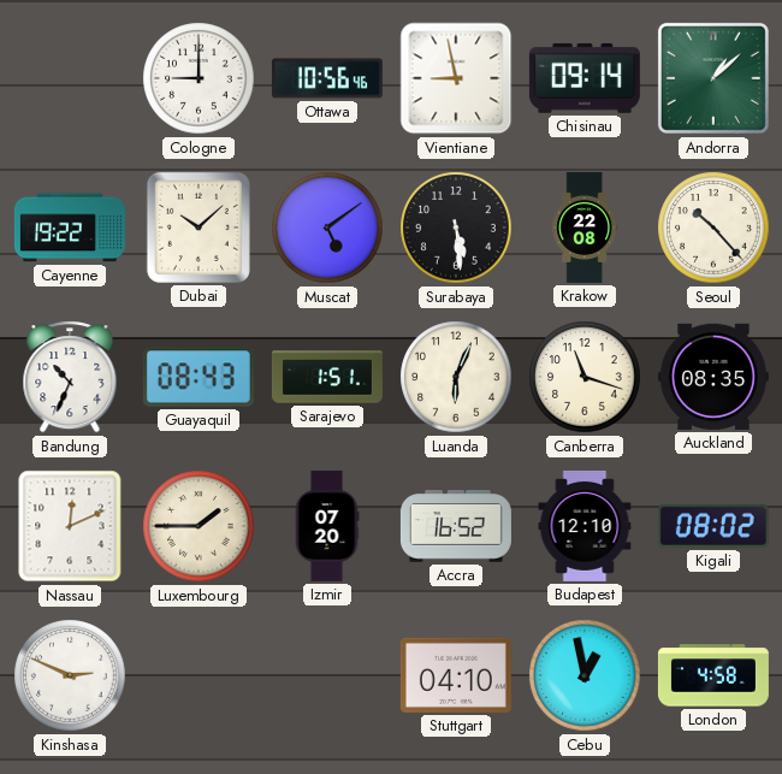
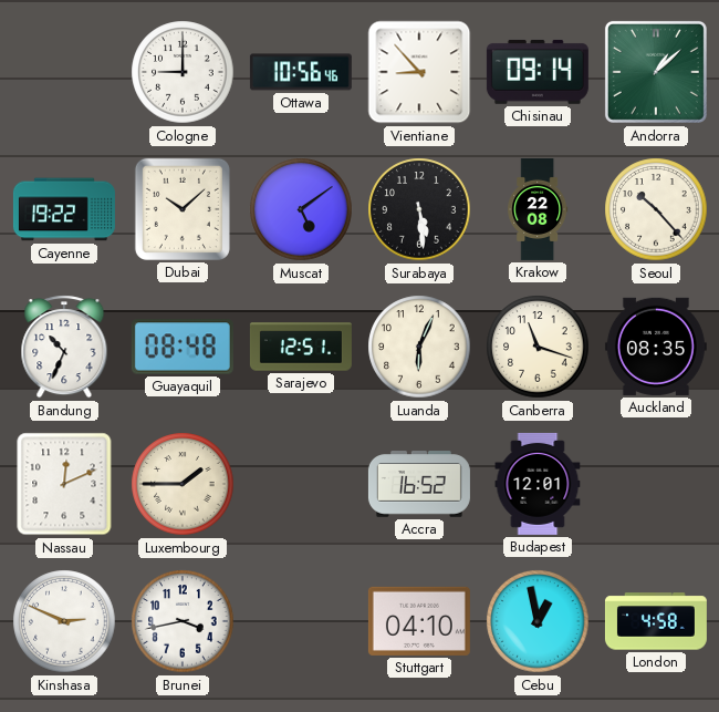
Vientiane: 8:58 -> 8:53 (419, 72)
Guayaquil: 08:43 -> 08:48 (183, 347)
Sarajevo: 1:51 -> 12:51 (301, 347)
Izmir: 07:20 -> none (327, 526)
Budapest: 12:10 -> 12:01 (538, 484)
Kigali: 08:02 -> none (713, 526)
Brunei: none -> 3:43 (183, 621)
